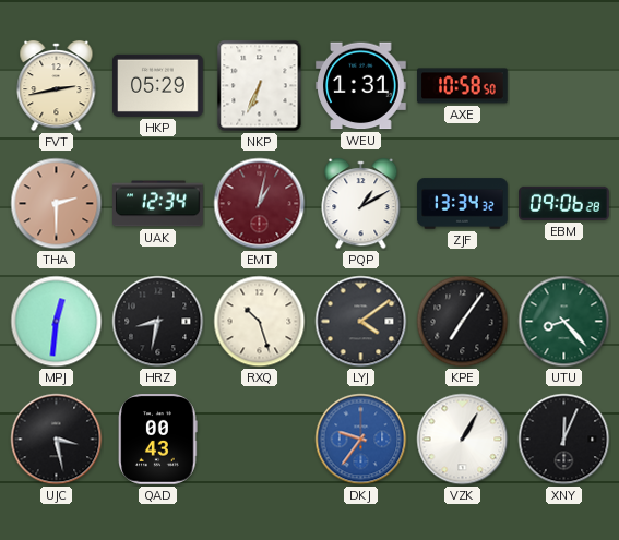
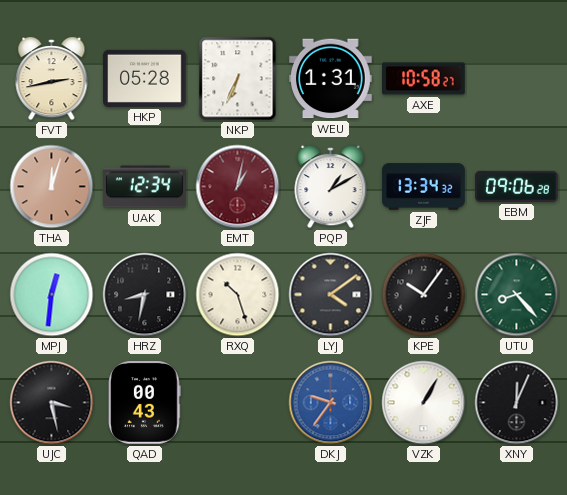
HKP: 05:29 -> 05:28 (145, 78)
AXE: 10:58:50 -> 10:58:27 (424, 79)
THA: 2:30 -> 12:03 (52, 187)
KPE: 7:06 -> 10:06 (424, 295)
